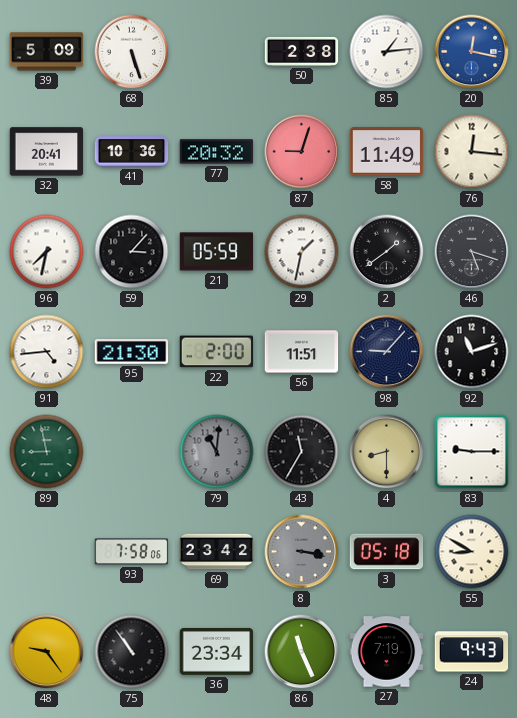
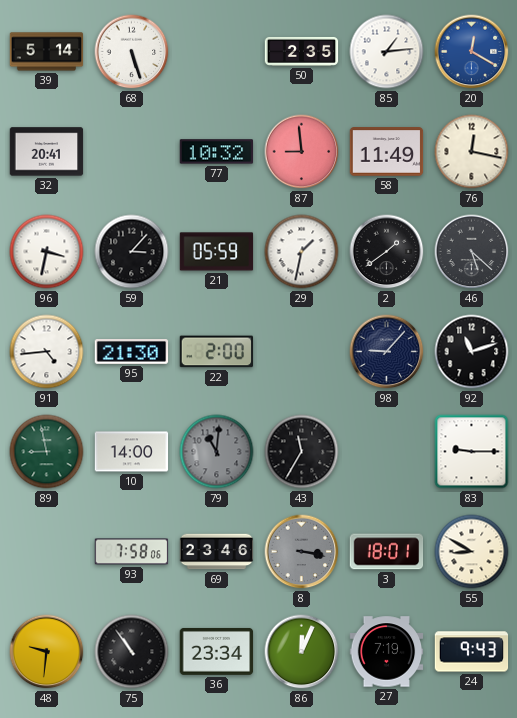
39: 5:09 -> 5:14 (47, 52)
50: 2:38 -> 2:35 (302, 51)
20: 12:17 -> 12:20 (472, 52)
41: 10:36 -> none (132, 152)
77: 20:32 -> 10:32 (217, 152)
87: 9:03 -> 8:59 (302, 152)
76: 12:16 -> 12:17 (472, 152)
96: 7:32 -> 3:32 (47, 252)
46: 5:18 -> 5:22 (472, 252)
56: 11:51 -> none (302, 352)
10: none -> 14:00 (132, 452)
4: 8:30 -> none (387, 452)
69: 23:42 -> 23:46 (217, 552)
3: 05:18 -> 18:01 (387, 552)
48: 9:24 -> 9:31 (47, 652)
86: 11:26 -> 12:04 (302, 652)
